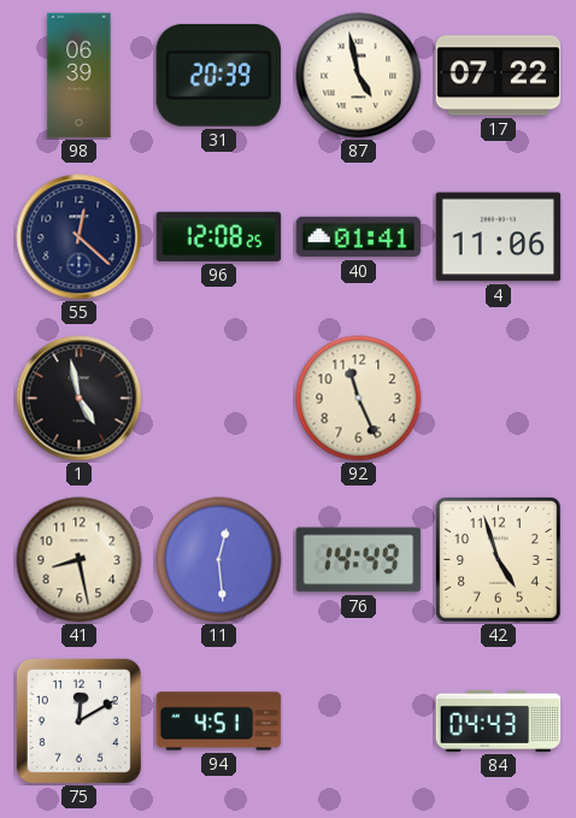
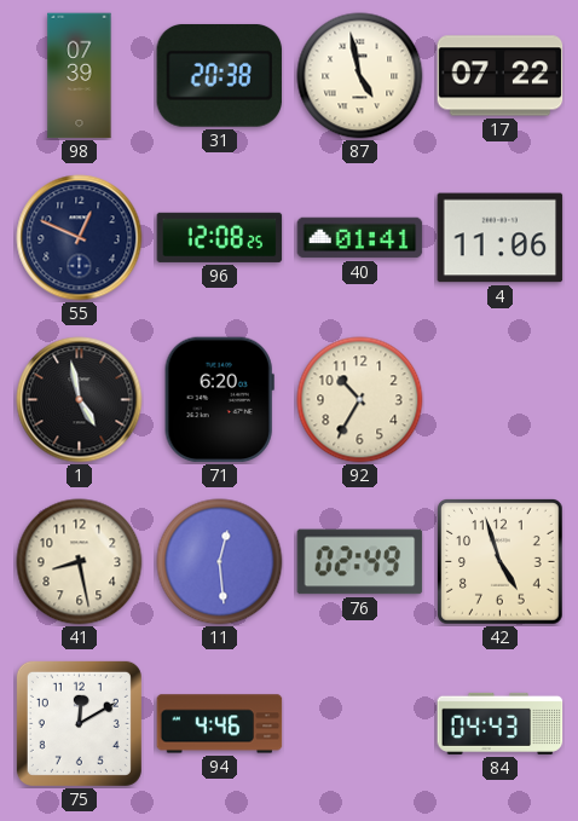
98: 06:39 -> 07:39 (80, 76)
31: 20:39 -> 20:38 (220, 75)
55: 12:22 -> 12:49 (80, 238)
71: none -> 6:20 (219, 400)
92: 11:26 -> 10:35 (360, 400)
76: 14:49 -> 02:49 (360, 562)
94: 4:51 -> 4:46 (220, 724)
